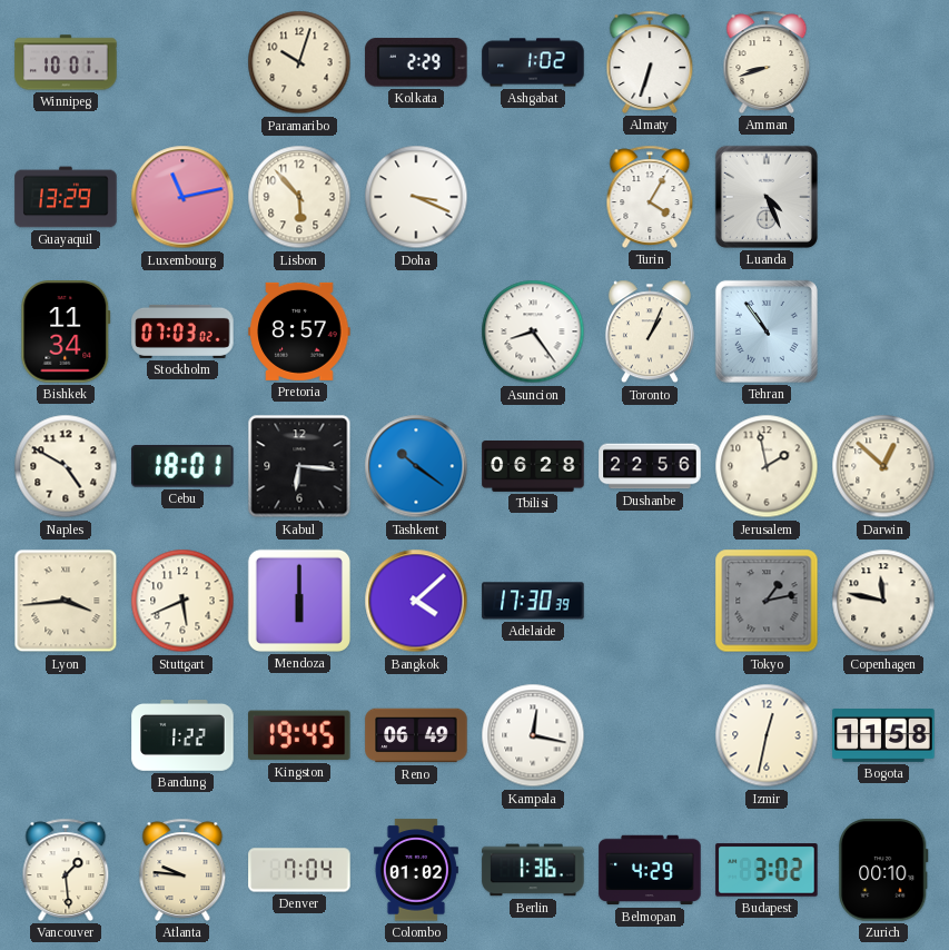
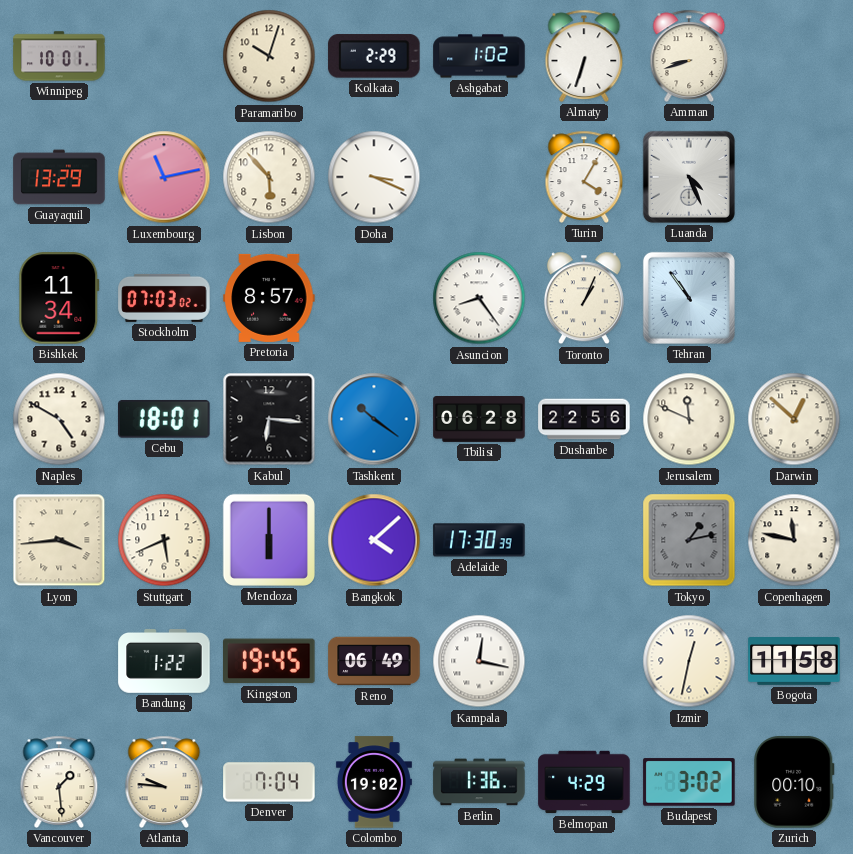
Jerusalem: 1:58 -> 11:49 (689, 419)
Colombo: 01:02 -> 19:02 (374, 782)
